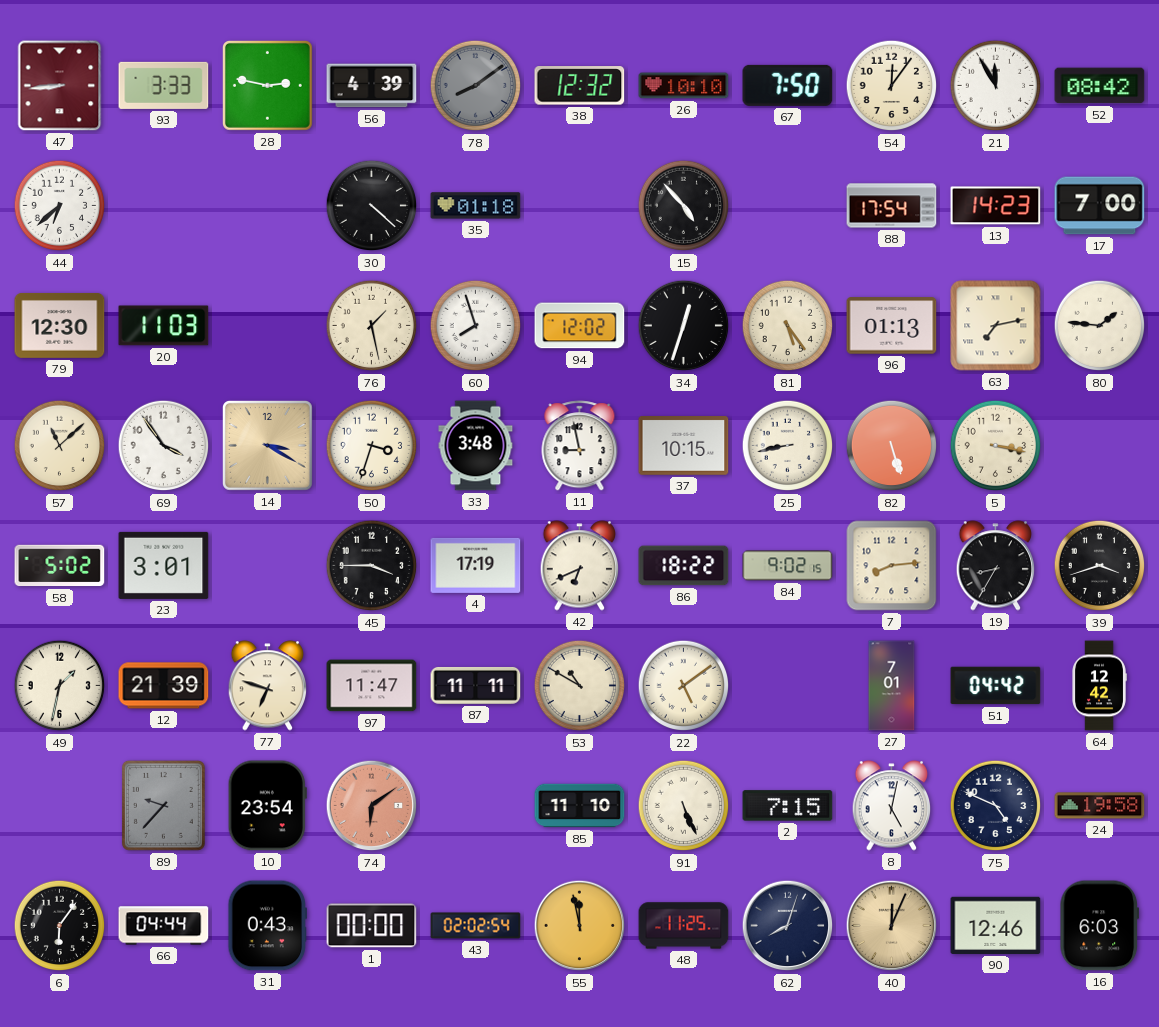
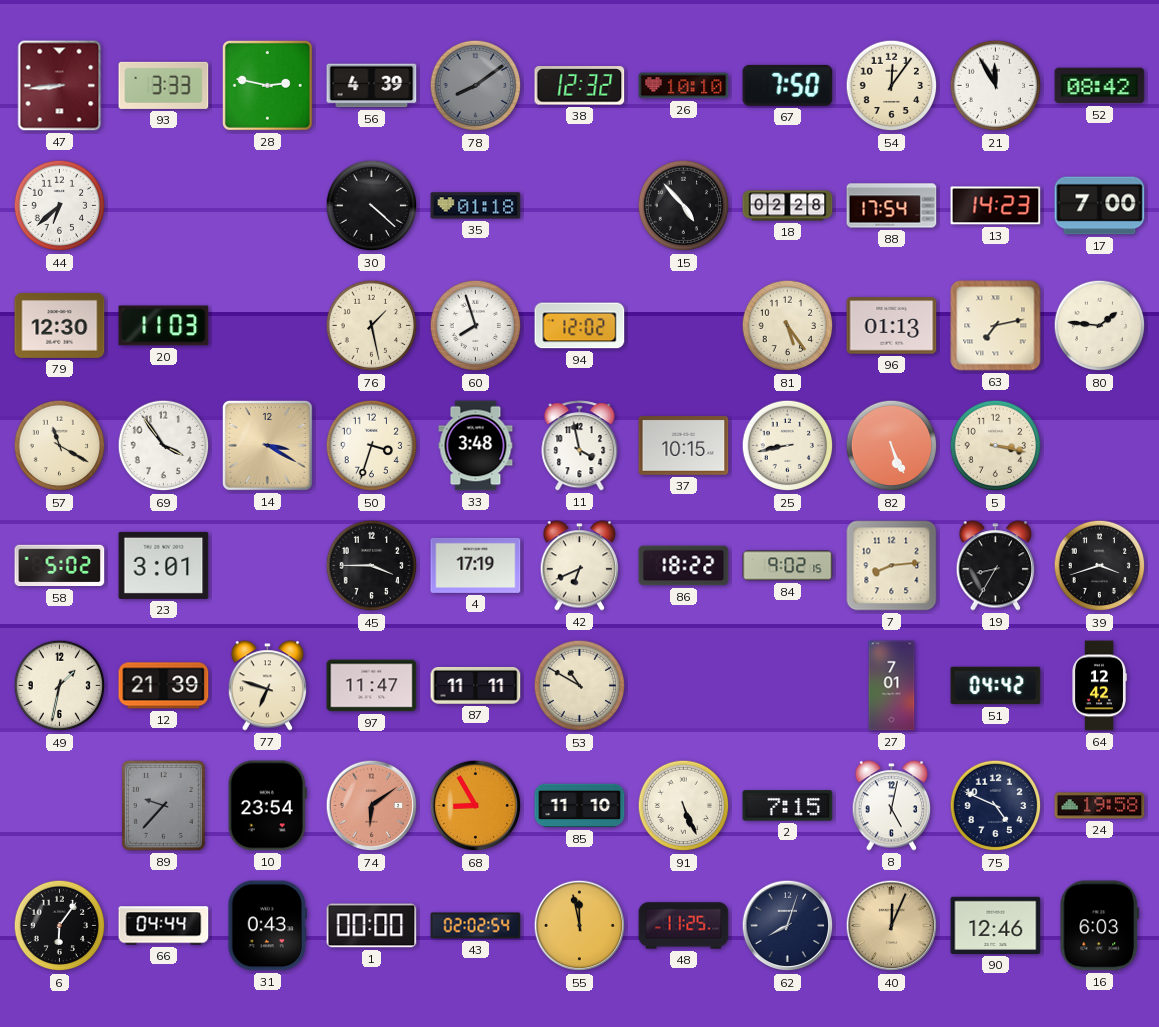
18: none -> 02:28 (788, 206)
34: 12:33 -> none (684, 326)
57: 11:08 -> 11:20 (60, 446)
11: 8:58 -> 3:58 (580, 446)
82: 5:27 -> 5:26 (892, 446)
22: 5:09 -> none (684, 686)
68: none -> 8:55 (476, 806)
